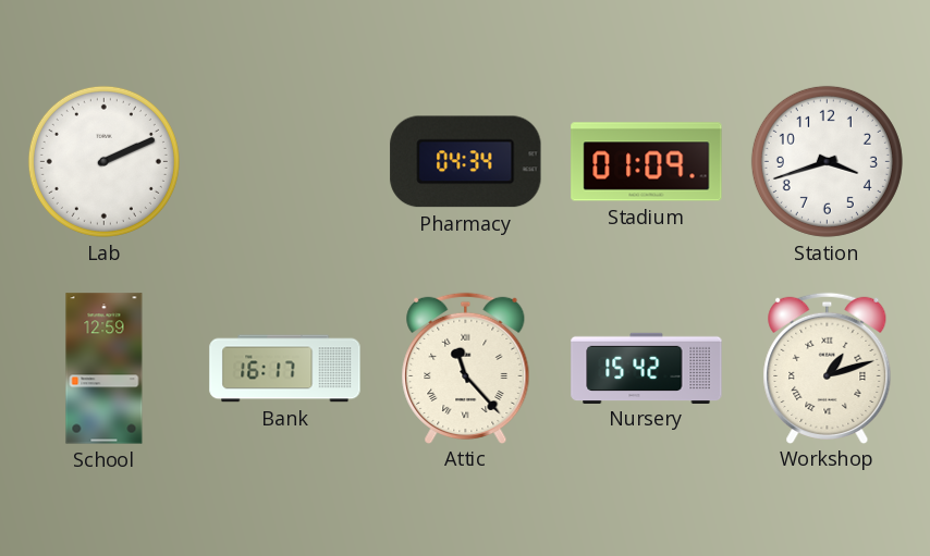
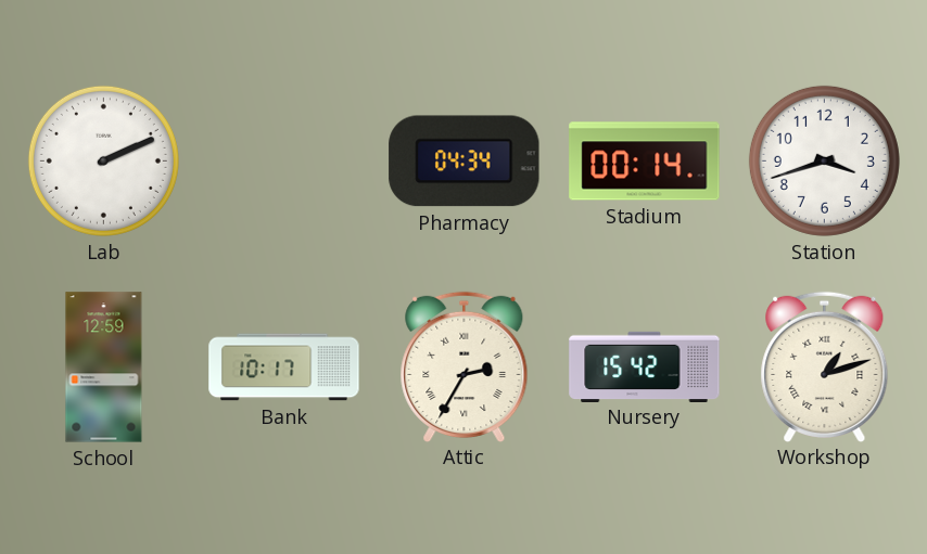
Stadium: 01:09 -> 00:14 (645, 162)
Bank: 16:17 -> 10:17 (284, 368)
Attic: 11:23 -> 2:35 (465, 366)
